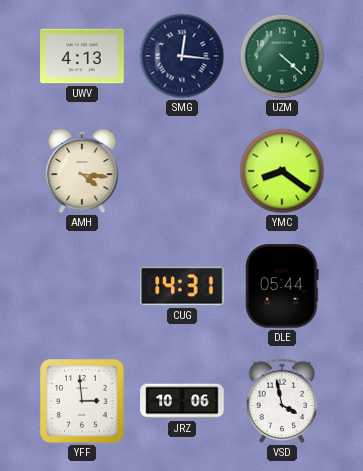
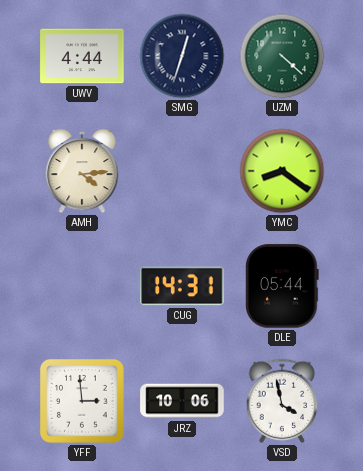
UWV: 4:13 -> 4:44 (82, 56)
SMG: 12:16 -> 12:33 (182, 56)
AMH: 4:16 -> 4:14 (82, 171)
